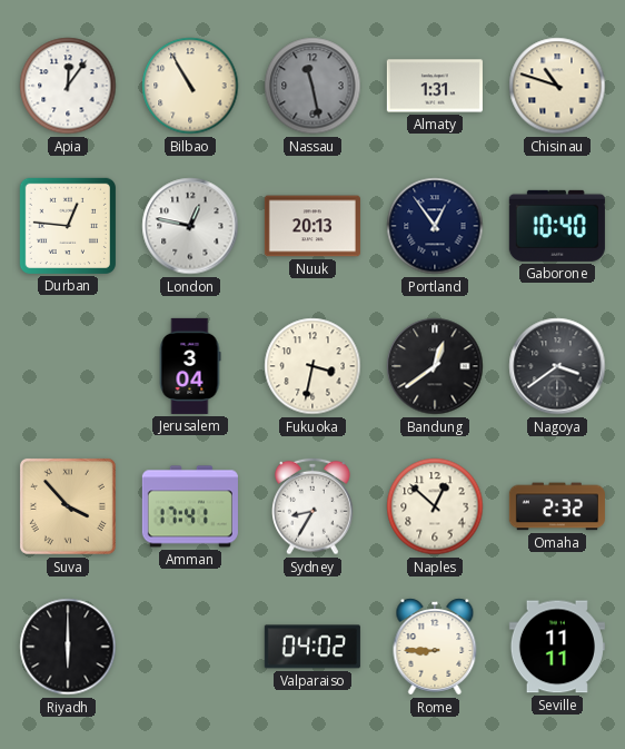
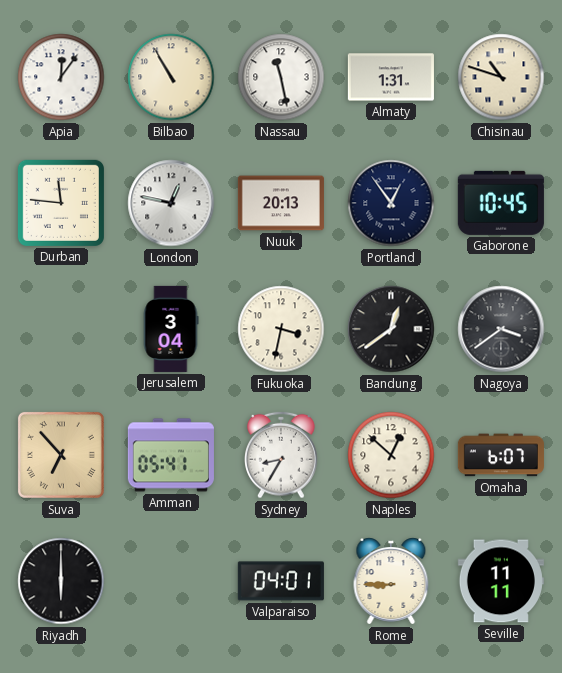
Nassau dial: grey -> white (281, 77)
Durban: 12:46 -> 11:46 (61, 203)
Gaborone: 10:40 -> 10:45 (501, 203)
Suva: 3:53 -> 6:53 (61, 455)
Amman: 17:41 -> 05:41 (171, 455)
Omaha: 2:32 -> 6:07 (501, 455)
Valparaiso: 04:02 -> 04:01 (281, 581)
